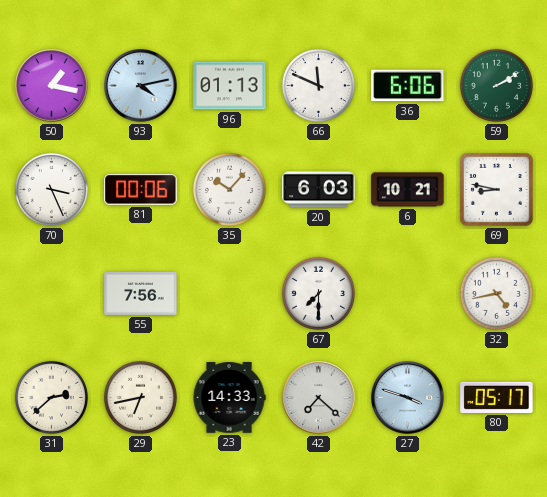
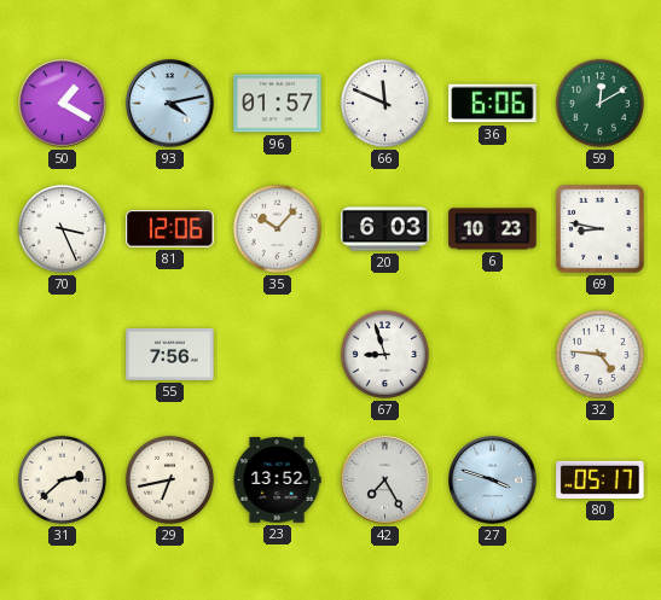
50: 1:17 -> 1:20 (63, 104)
96: 01:13 -> 01:57 (278, 104)
59: 2:10 -> 12:10 (599, 103)
81: 00:06 -> 12:06 (170, 229)
6: 10:21 -> 10:23 (493, 229)
67: 7:30 -> 8:57 (384, 354)
32: 4:43 -> 4:46 (599, 354)
23: 14:33 -> 13:52 (277, 480)
42: 7:22 -> 7:25 (385, 480)
